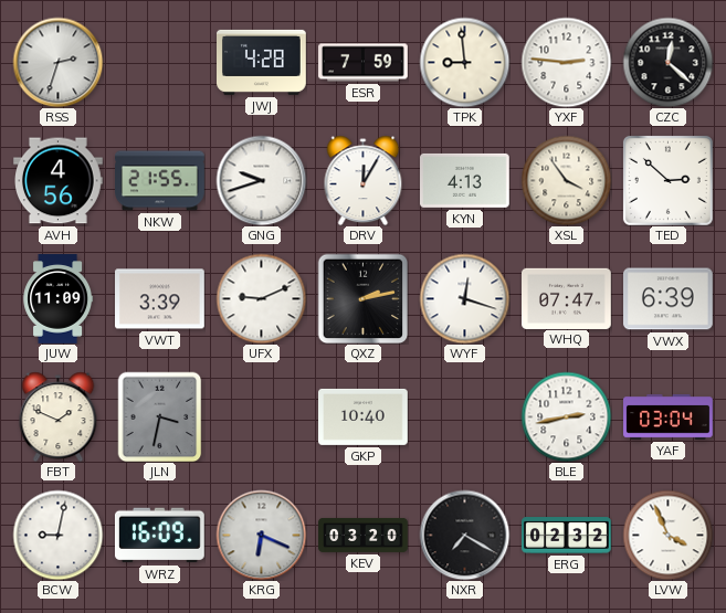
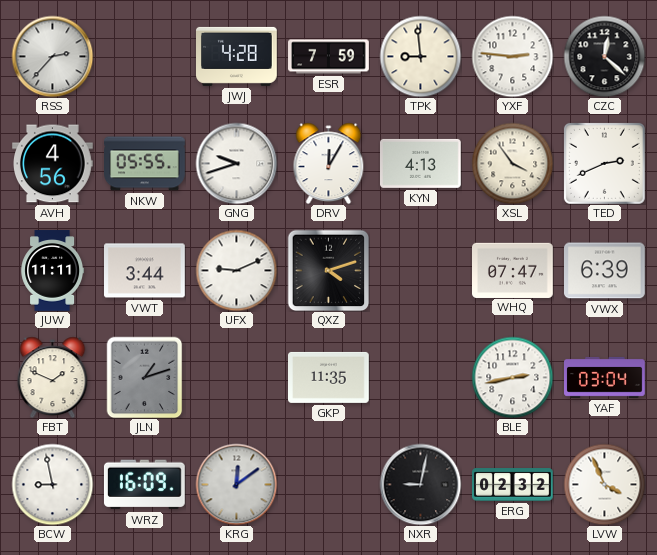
RSS: 2:33 -> 2:37 (52, 56)
NKW: 21:55 -> 05:55 (145, 164)
TED: 2:52 -> 2:41 (604, 163)
JUW: 11:09 -> 11:11 (53, 271)
VWT: 3:39 -> 3:44 (145, 271)
QXZ: 2:13 -> 4:12 (328, 270)
WYF: 12:18 -> none (464, 298)
JLN: 3:32 -> 1:12 (145, 377)
GKP: 10:40 -> 11:35 (329, 377)
BCW: 9:02 -> 8:58 (52, 484)
KRG: 6:19 -> 12:09 (236, 484)
KEV: 03:20 -> none (364, 535)
NXR: 7:20 -> 9:02 (420, 484)
